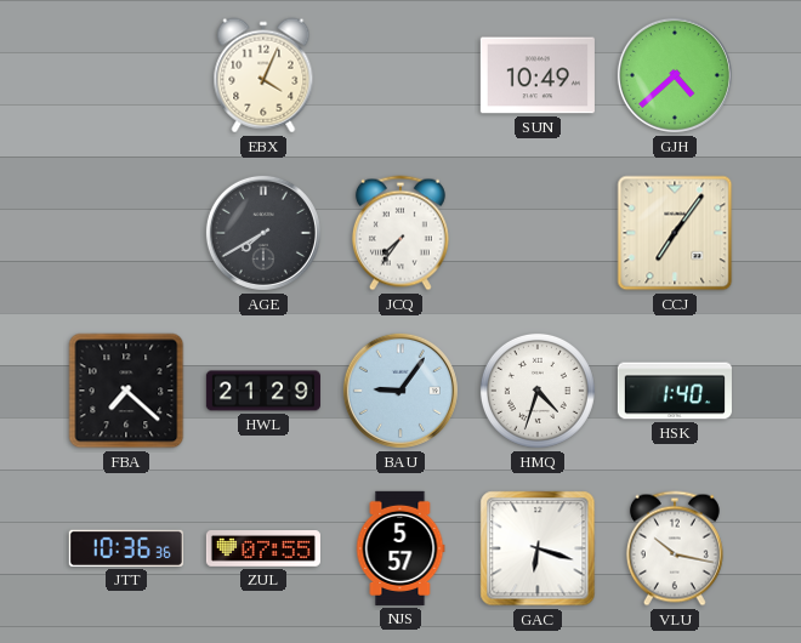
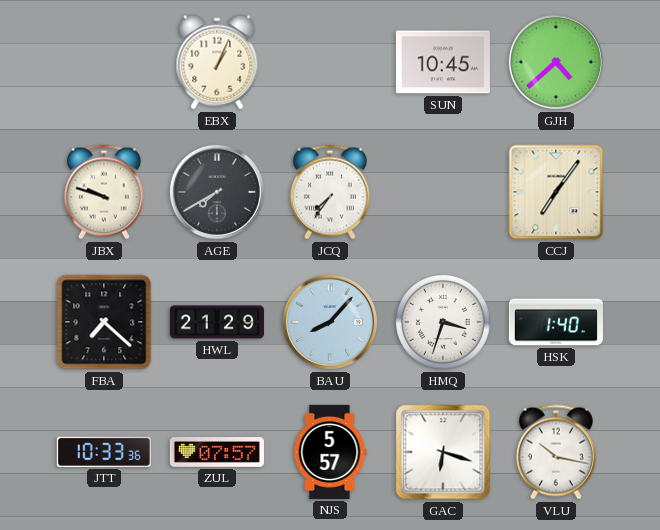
EBX: 4:04 -> 1:04 (217, 62)
SUN: 10:49 -> 10:45 (443, 62)
JBX: none -> 9:48 (104, 192)
BAU: 9:06 -> 8:07 (330, 322)
HMQ: 4:33 -> 3:33 (443, 322)
JTT: 10:36 -> 10:33 (104, 452)
ZUL: 07:55 -> 07:57 (217, 453)
